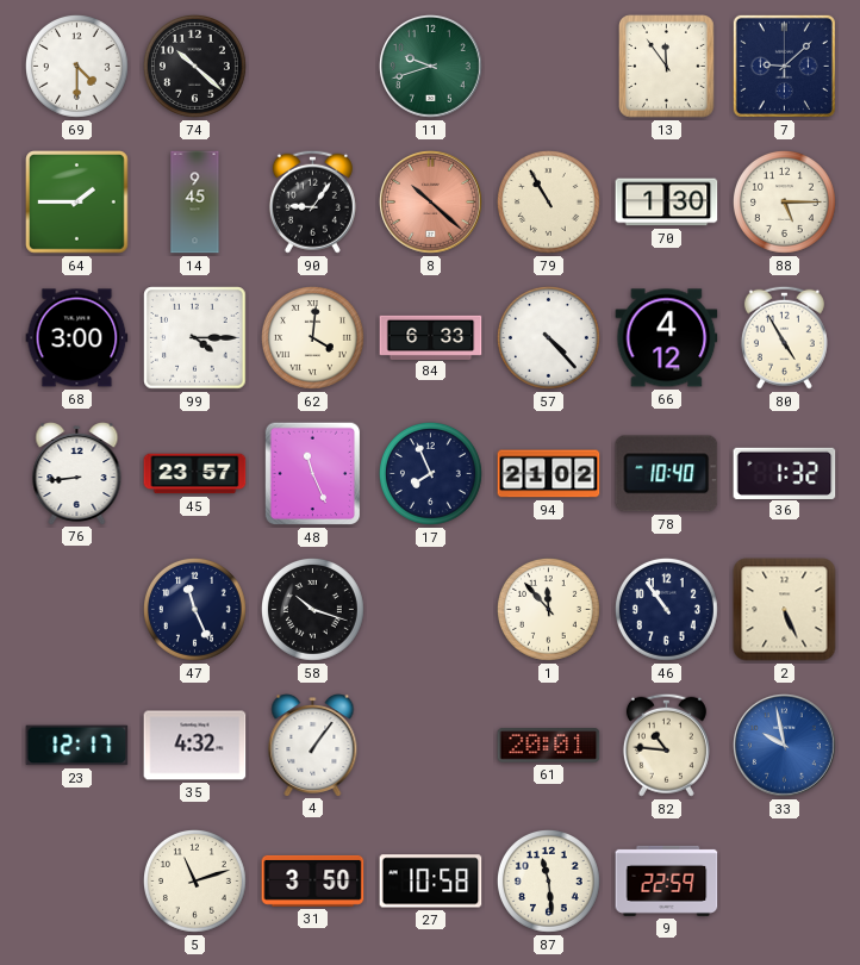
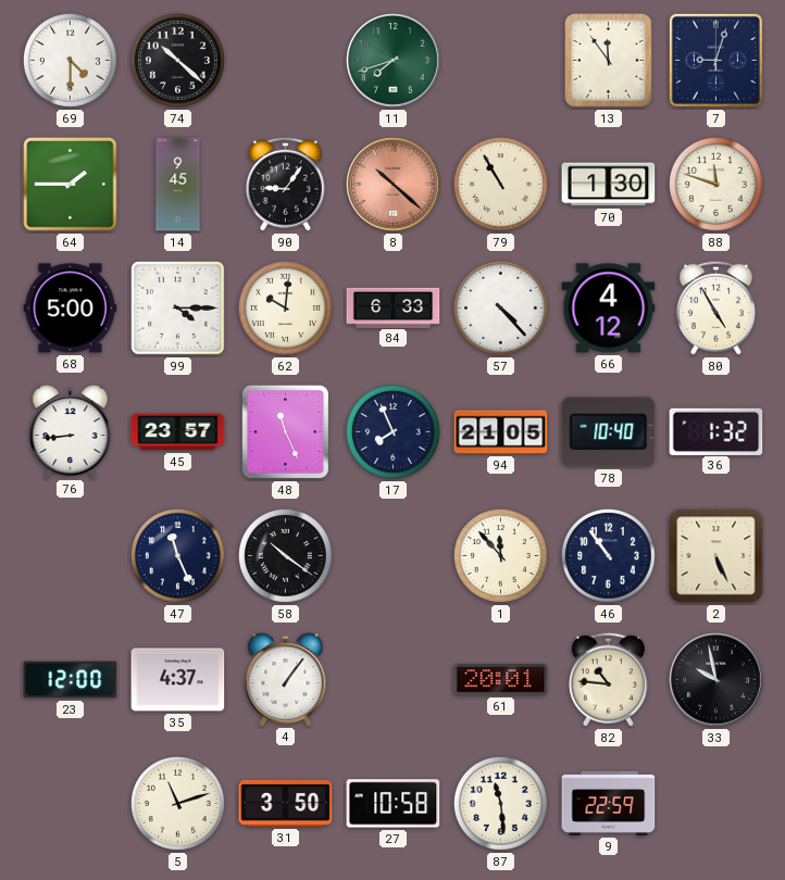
11: 9:42 -> 7:42 (394, 61)
7: 9:08 -> 9:03 (715, 60)
88: 5:15 -> 11:48 (715, 184)
68: 3:00 -> 5:00 (71, 309)
62: 4:01 -> 10:01 (285, 307)
94: 21:02 -> 21:05 (501, 432)
58: 10:18 -> 10:21 (285, 555)
23: 12:17 -> 12:00 (71, 680)
35: 4:32 -> 4:37 (178, 680)
33 dial: blue -> black (717, 680)
